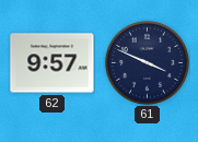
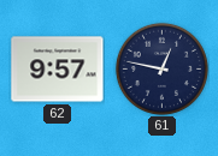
61: 3:49 -> 12:47 (161, 68)
